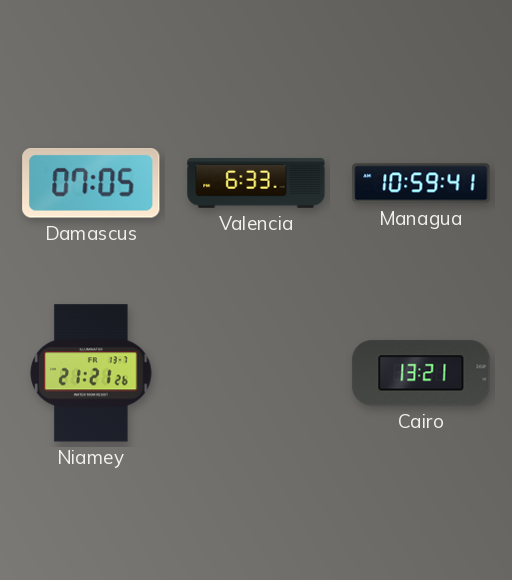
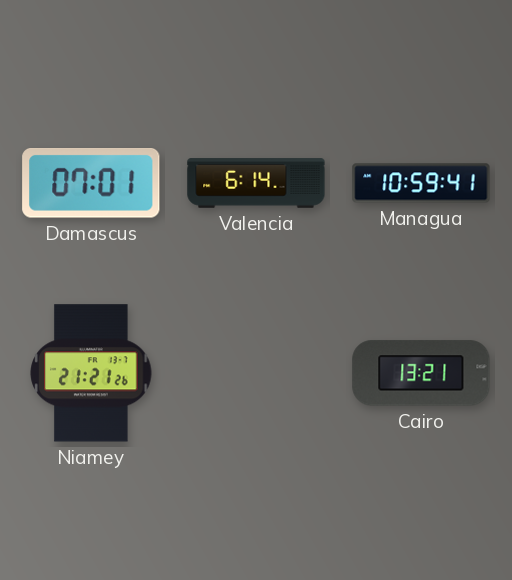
Damascus: 07:05 -> 07:01 (91, 184)
Valencia: 6:33 -> 6:14 (256, 183)
